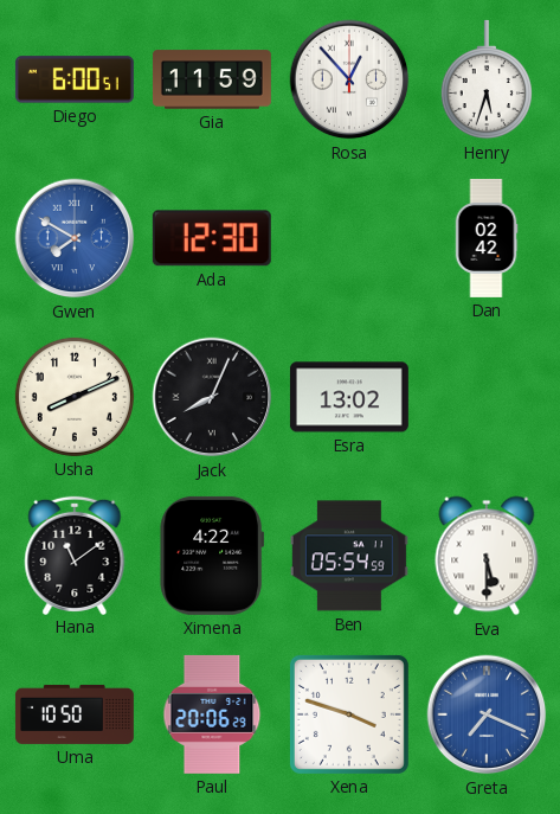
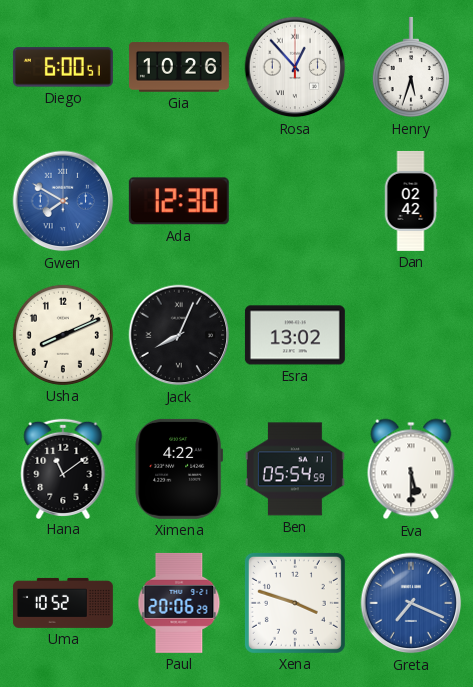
Gia: 11:59 -> 10:26 (179, 67)
Uma: 10:50 -> 10:52 (63, 603)
